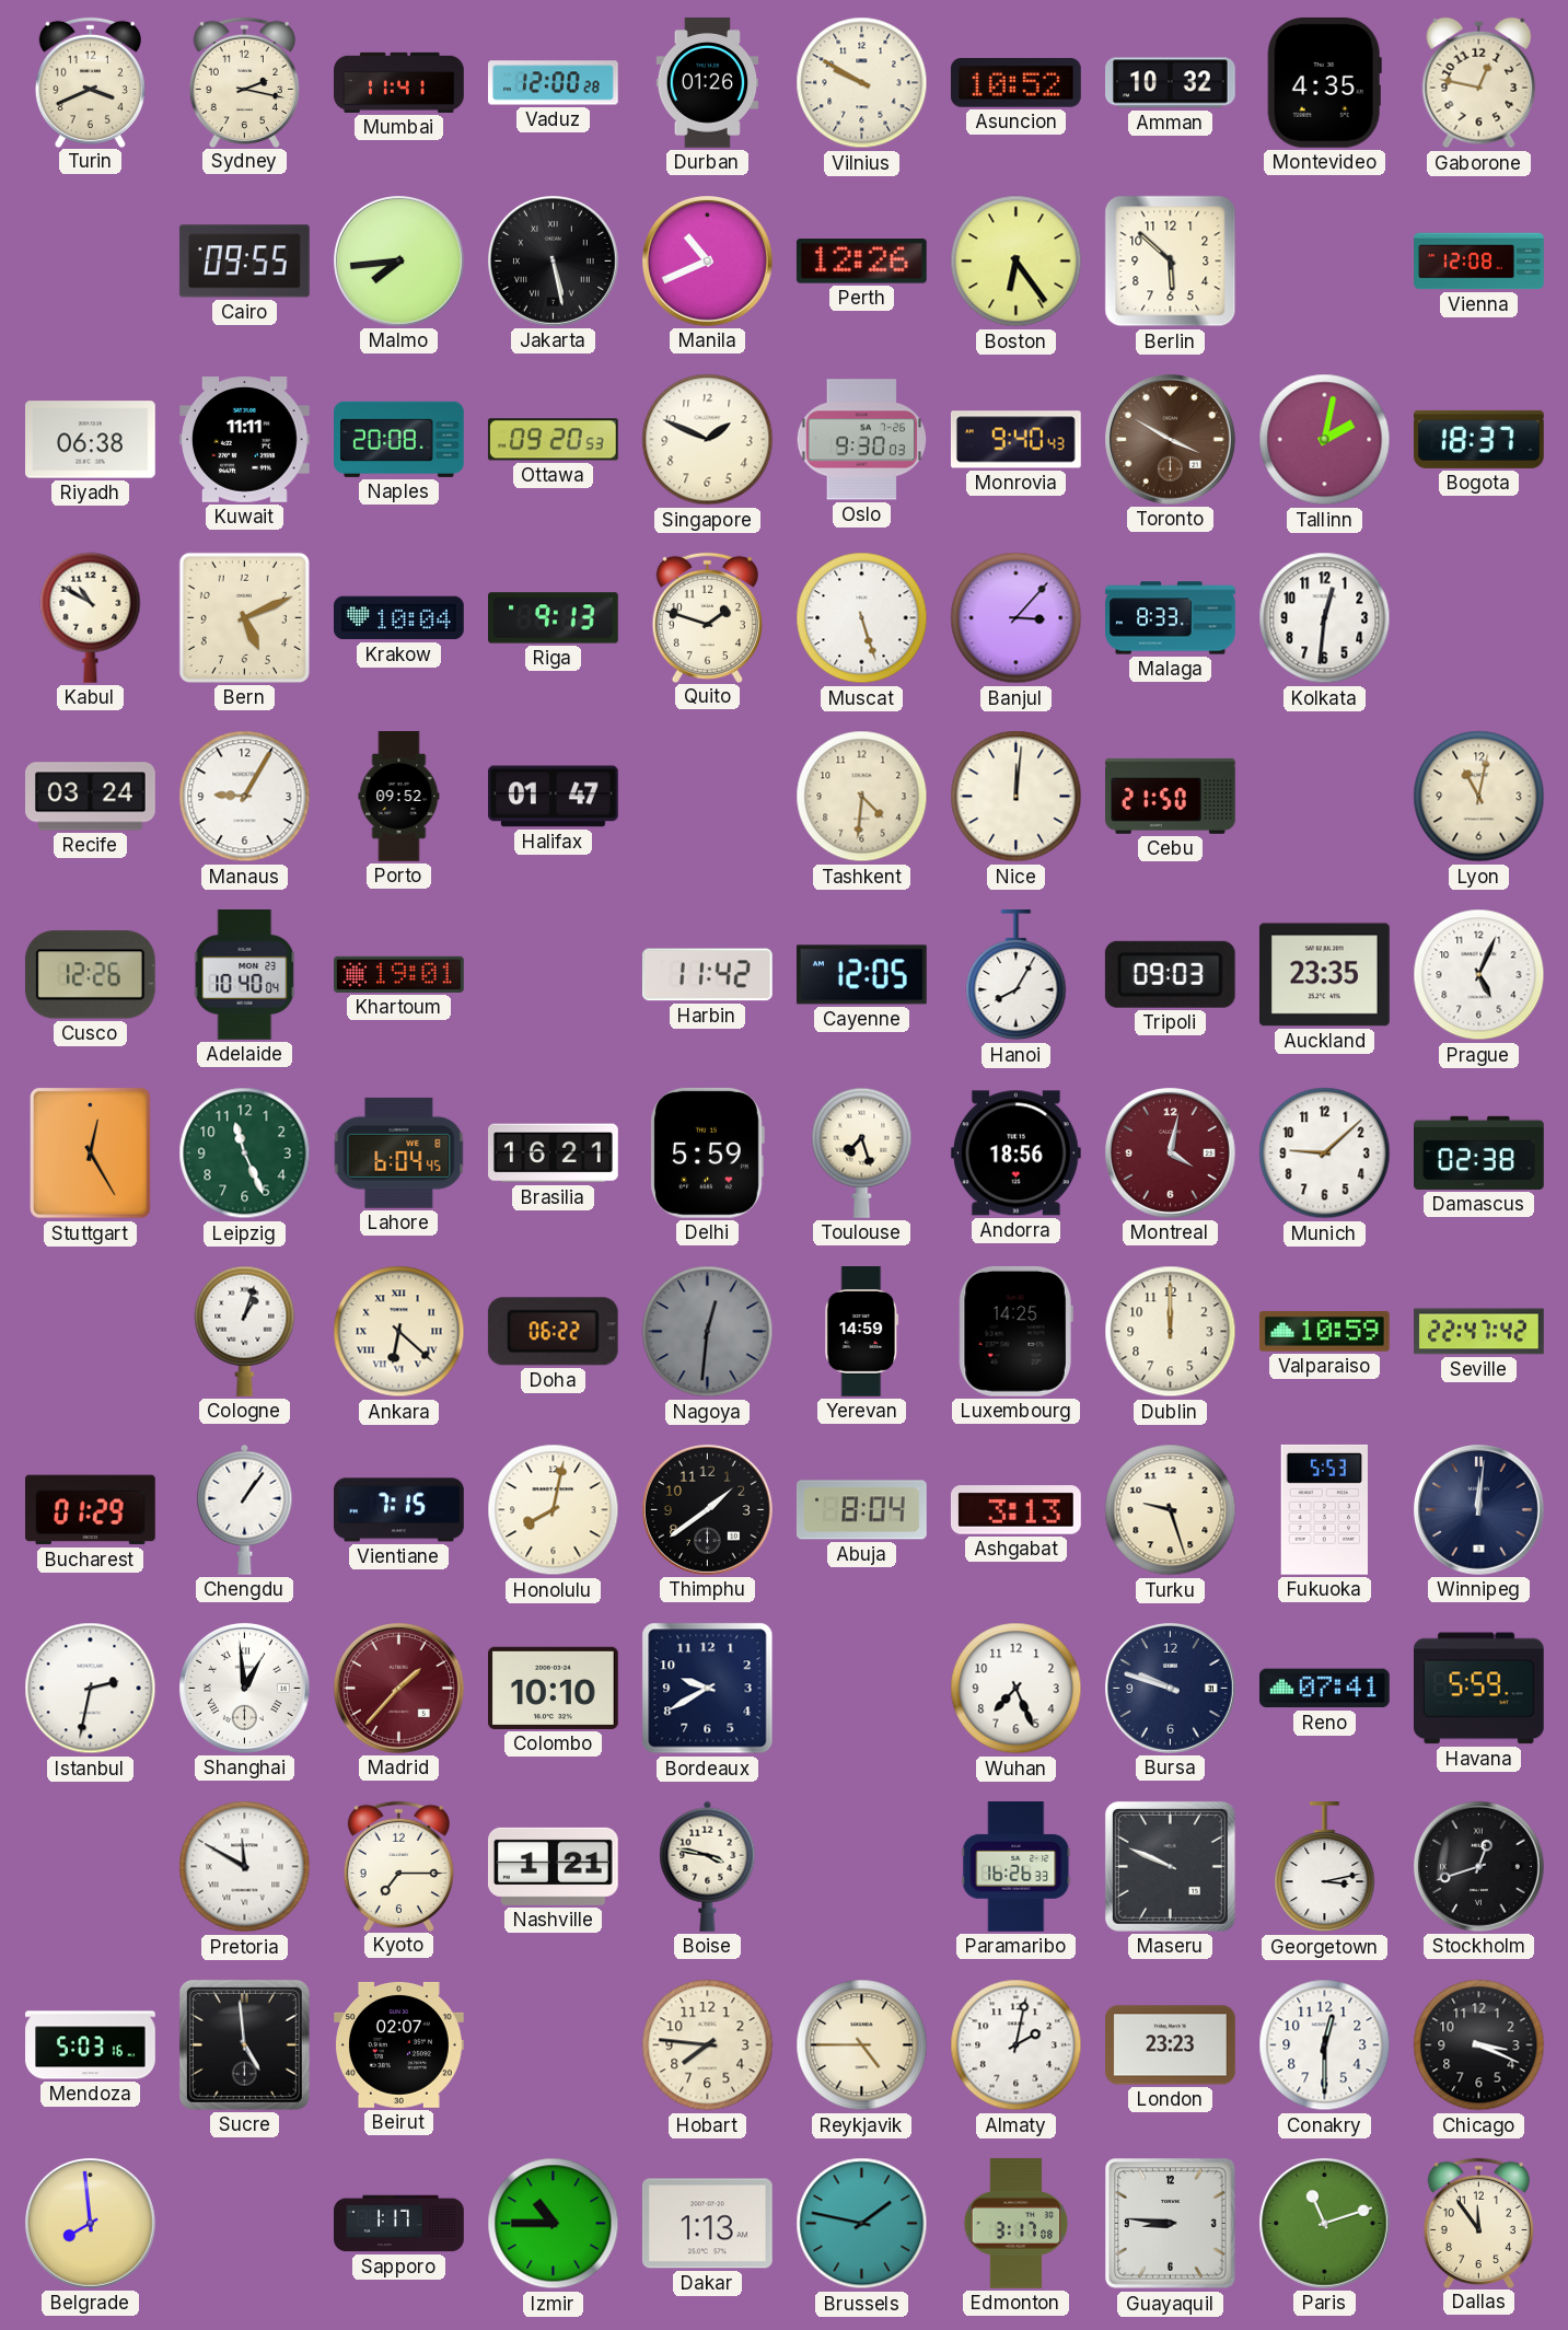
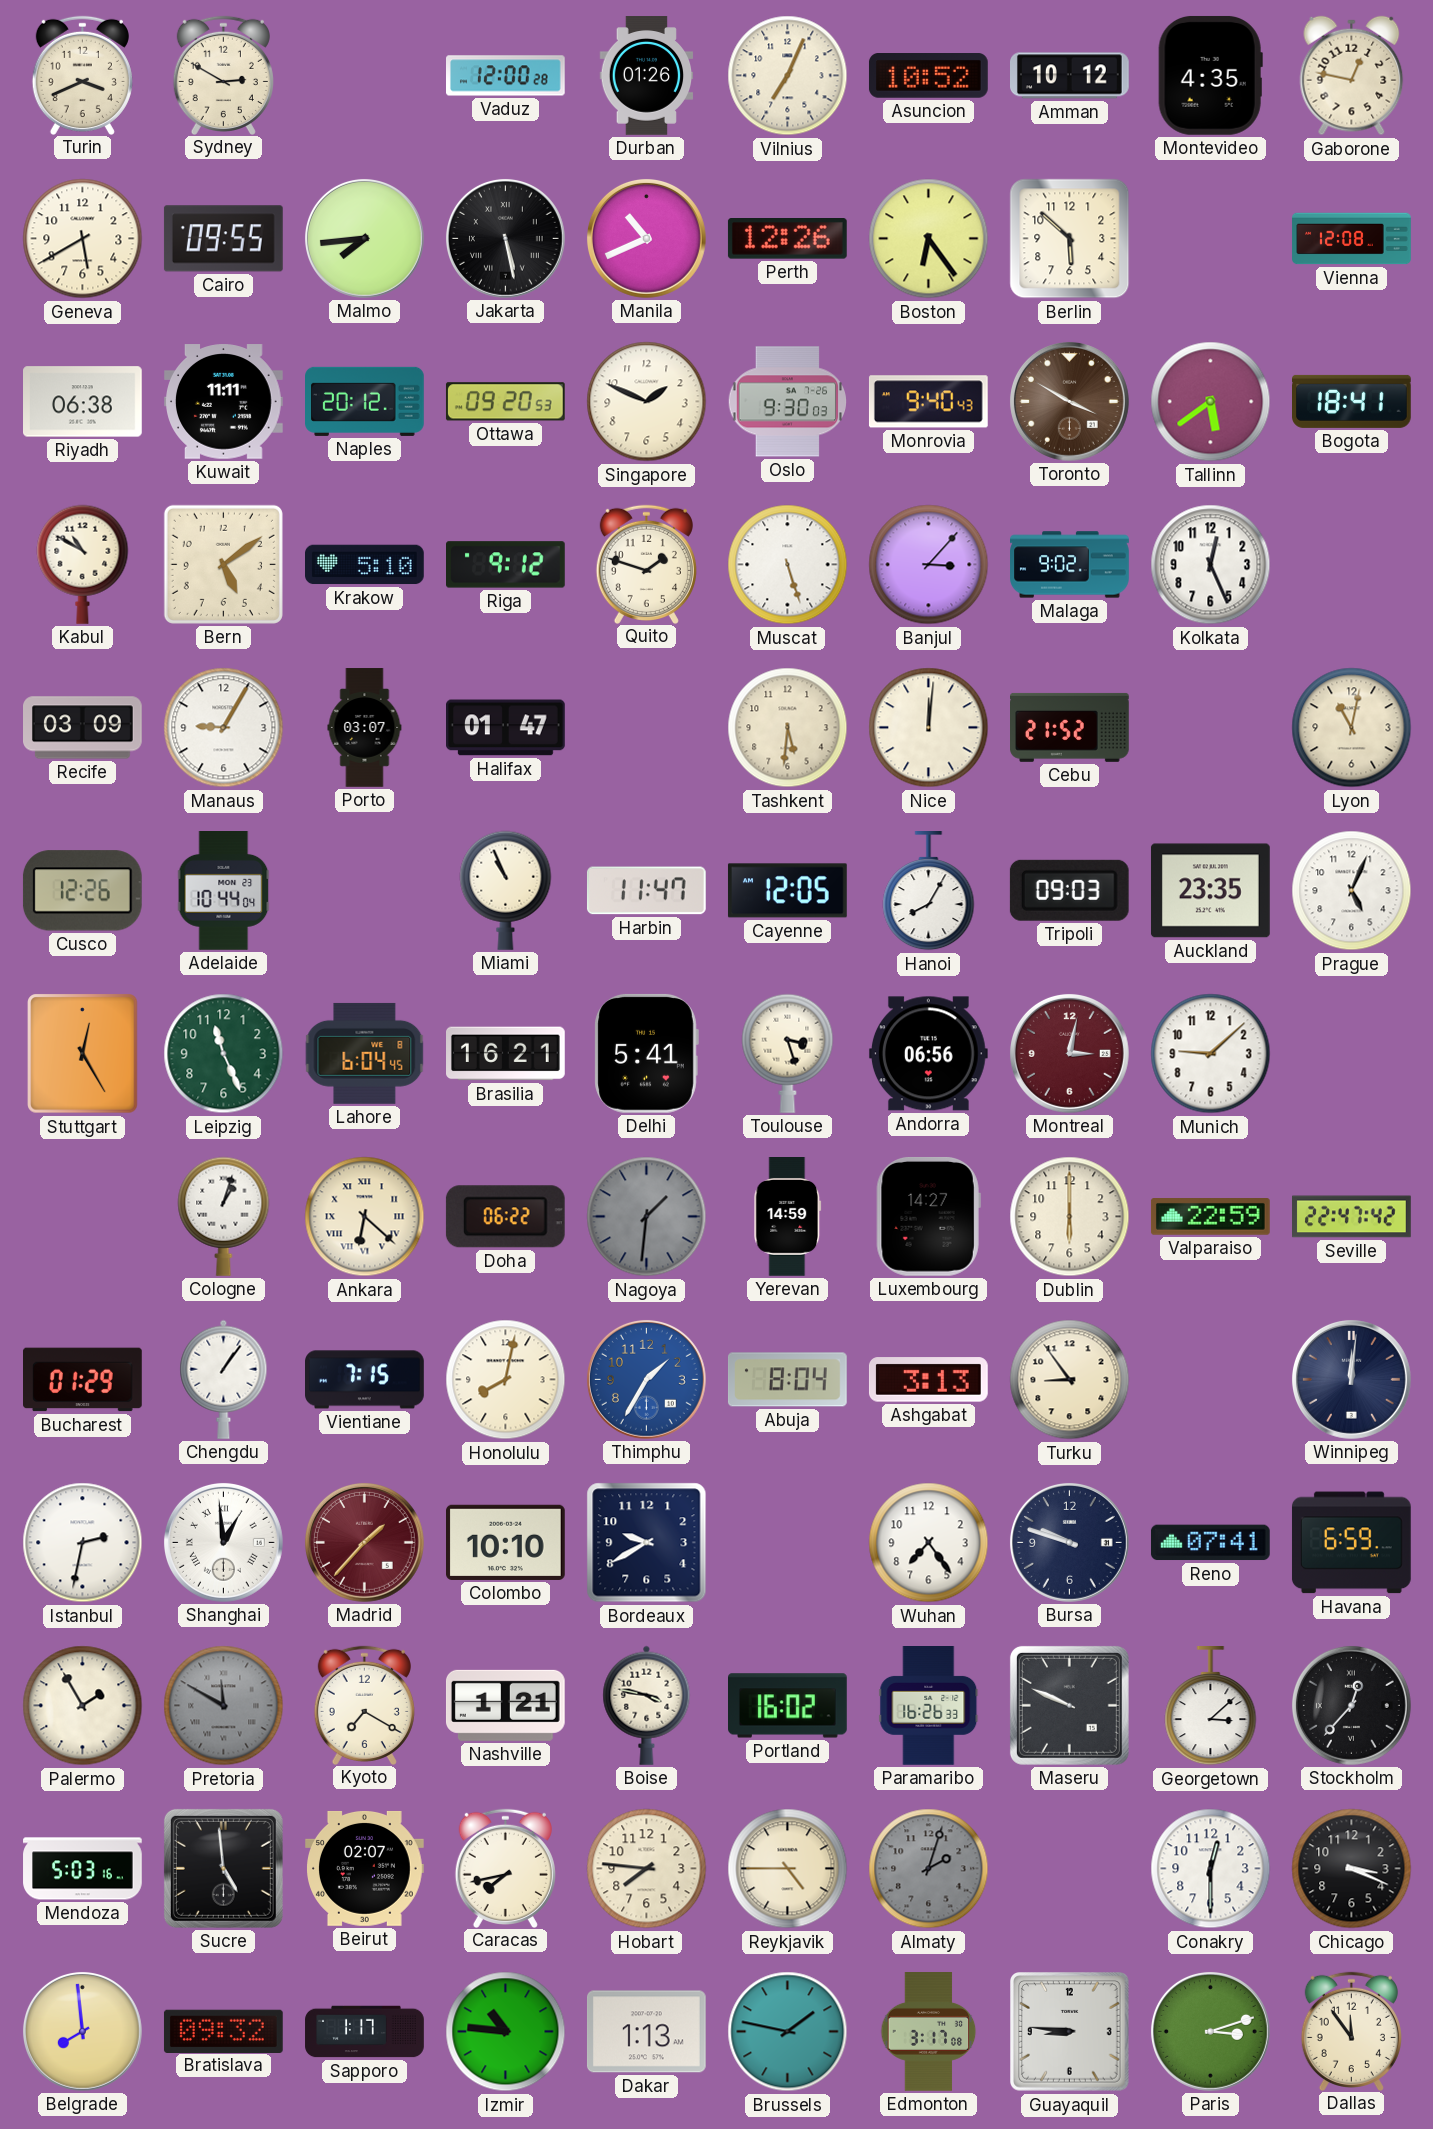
Sydney: 2:17 -> 2:50 (223, 75)
Mumbai: 11:41 -> none (399, 82)
Vilnius: 9:50 -> 7:04 (788, 76)
Amman: 10:32 -> 10:12 (1070, 76)
Geneva: none -> 5:40 (83, 239)
Naples: 20:08 -> 20:12 (365, 401)
Tallinn: 2:02 -> 5:39 (1211, 402)
Bogota: 18:37 -> 18:41 (1352, 401)
Bern: 5:11 -> 5:09 (223, 564)
Krakow: 10:04 -> 5:10 (365, 565)
Riga: 9:13 -> 9:12 (506, 565)
Malaga: 8:33 -> 9:02 (1070, 565)
Kolkata: 12:31 -> 12:26 (1211, 565)
Recife: 03:24 -> 03:09 (83, 728)
Porto: 09:52 -> 03:07 (365, 728)
Tashkent: 4:31 -> 5:31 (788, 728)
Cebu: 21:50 -> 21:52 (1070, 727)
Adelaide: 10:40 -> 10:44 (224, 891)
Khartoum: 19:01 -> none (399, 974)
Miami: none -> 10:56 (506, 890)
Harbin: 11:42 -> 11:47 (646, 891)
Delhi: 5:59 -> 5:41 (646, 1053)
Toulouse: 7:27 -> 3:27 (788, 1053)
Andorra: 18:56 -> 06:56 (928, 1054)
Montreal: 4:02 -> 3:02 (1069, 1053)
Damascus: 02:38 -> none (1479, 1152)
Nagoya: 12:31 -> 1:31 (647, 1217)
Luxembourg: 14:25 -> 14:27 (928, 1216)
Dublin: 12:00 -> 6:00 (1070, 1217)
Valparaiso: 10:59 -> 22:59 (1210, 1217)
Thimphu: 1:39 -> 1:35 (646, 1379)
Thimphu dial: black -> blue (646, 1379)
Turku: 9:27 -> 8:54 (1070, 1380)
Fukuoka: 5:53 -> none (1324, 1509)
Wuhan: 7:26 -> 7:24 (929, 1543)
Havana: 5:59 -> 6:59 (1351, 1543)
Palermo: none -> 1:55 (83, 1706)
Pretoria dial: white -> grey (224, 1706)
Kyoto: 7:15 -> 7:20 (364, 1705)
Portland: none -> 16:02 (788, 1706)
Georgetown: 3:13 -> 3:08 (1211, 1707)
Stockholm: 12:42 -> 12:37 (1351, 1705)
Caracas: none -> 7:43 (505, 1868)
Almaty: 2:02 -> 2:03 (929, 1869)
Almaty dial: white -> grey (929, 1869)
London: 23:23 -> none (1171, 2045)
Bratislava: none -> 09:32 (223, 2031)
Izmir: 10:45 -> 10:46 (506, 2032)
Paris: 11:12 -> 3:12 (1210, 2031)
